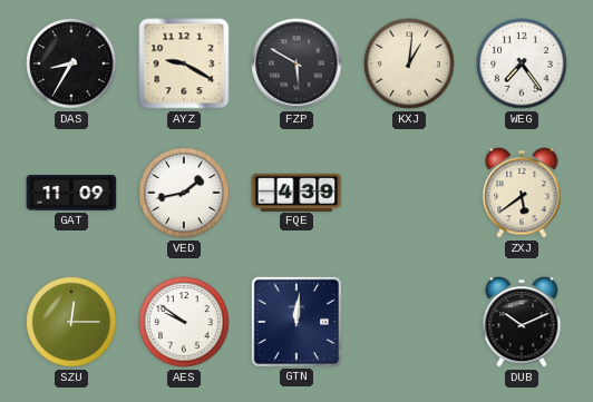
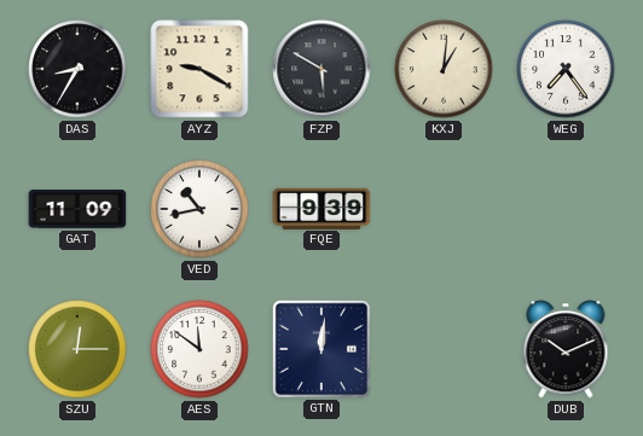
VED: 1:43 -> 10:43 (199, 209)
FQE: 4:39 -> 9:39 (321, 208)
ZXJ: 5:39 -> none (522, 193)
AES: 9:51 -> 11:51 (199, 349)
